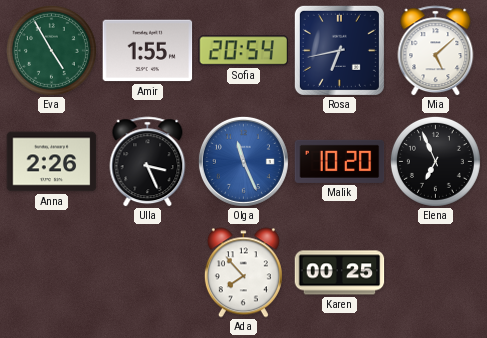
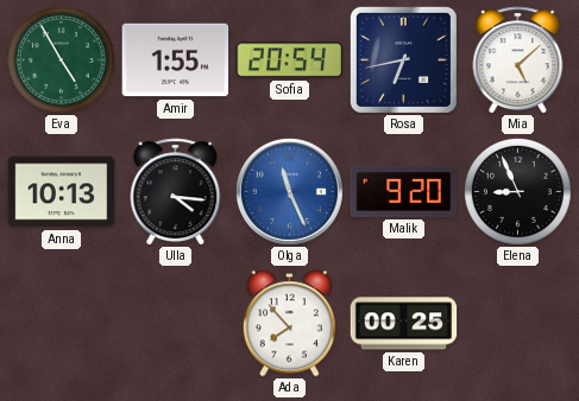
Anna: 2:26 -> 10:13 (62, 192)
Ulla: 3:26 -> 4:16 (176, 192)
Malik: 10:20 -> 9:20 (404, 191)
Elena: 6:56 -> 8:56 (517, 191)
